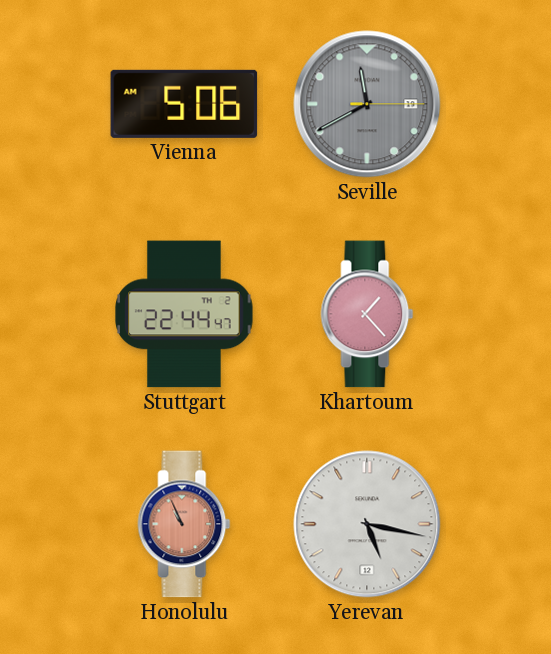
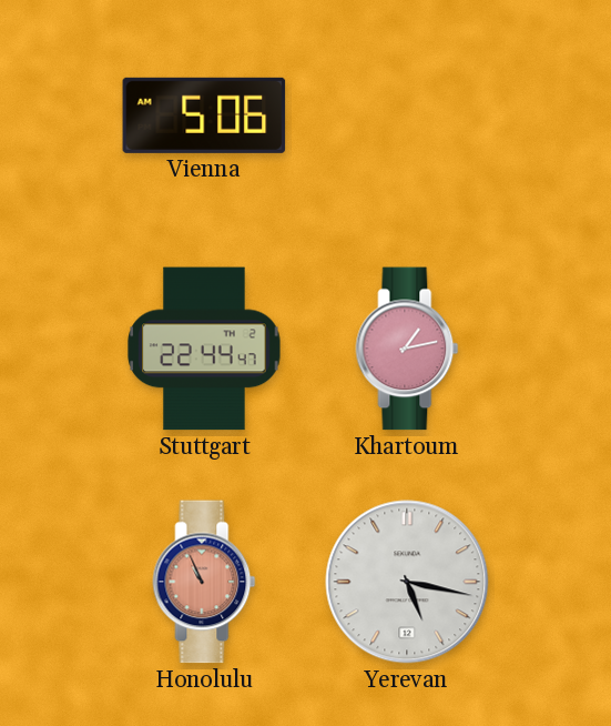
Seville: 11:40 -> none (367, 104)
Khartoum: 1:23 -> 1:13 (407, 349)
